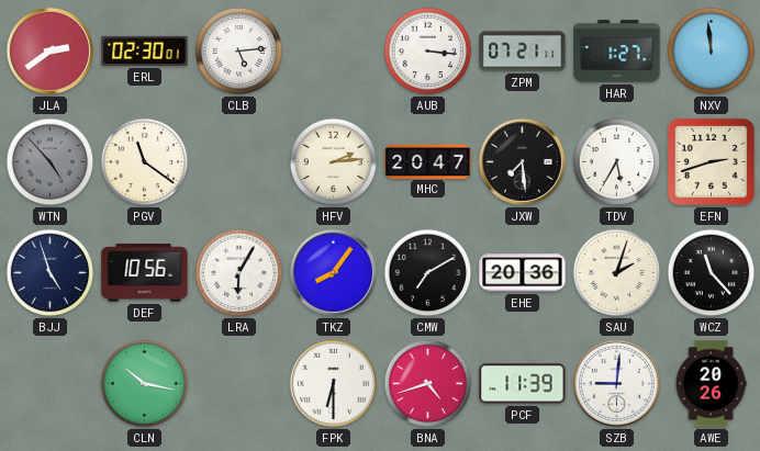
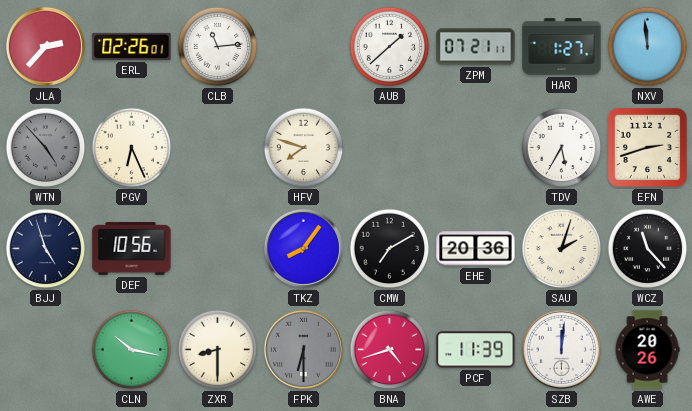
JLA: 2:39 -> 2:37 (45, 46)
ERL: 02:30 -> 02:26 (132, 46)
CLB: 5:14 -> 11:14 (218, 47)
AUB: 3:16 -> 1:38 (390, 47)
PGV: 11:21 -> 6:26 (132, 148)
HFV: 2:14 -> 7:48 (304, 148)
MHC: 20:47 -> none (428, 161)
JXW: 7:29 -> none (522, 161)
LRA: 6:05 -> none (239, 273)
ZXR: none -> 8:30 (218, 350)
FPK dial: white -> grey (303, 349)
SZB: 9:01 -> 12:01 (561, 349)
